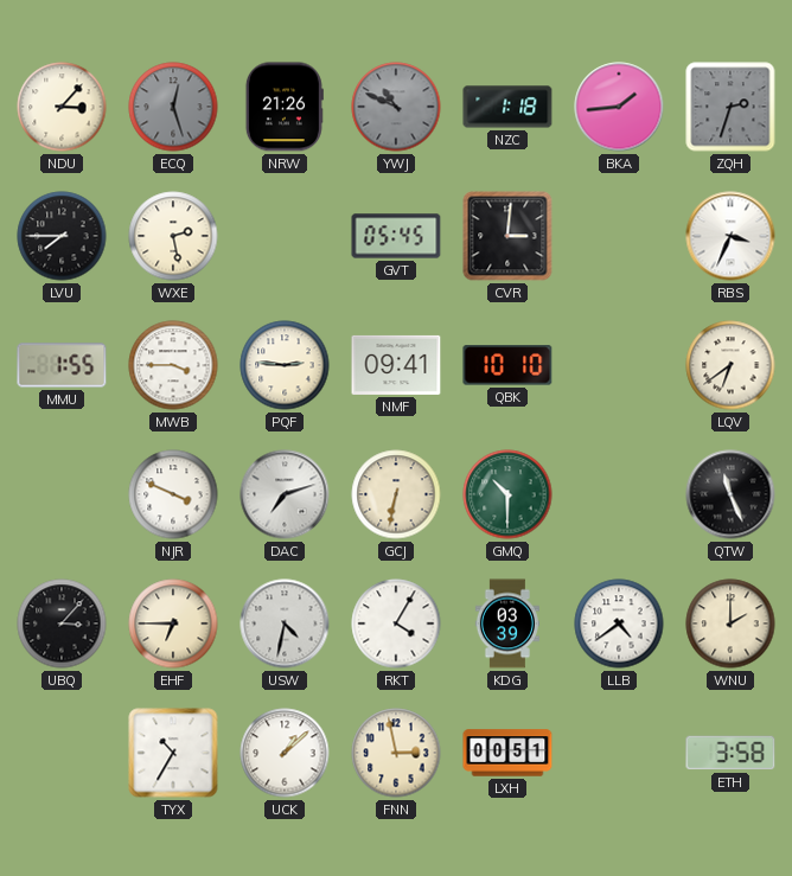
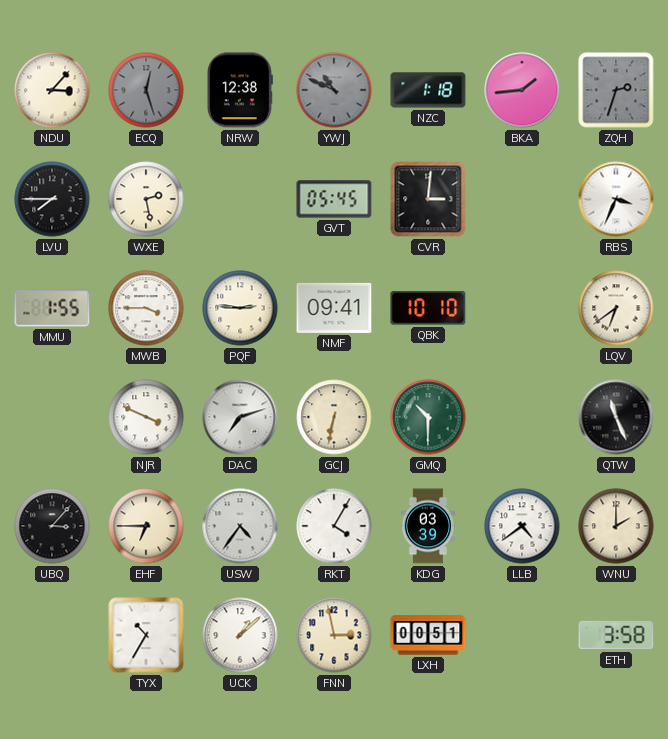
NRW: 21:26 -> 12:38 (240, 90)
USW: 4:32 -> 4:36 (240, 526)
